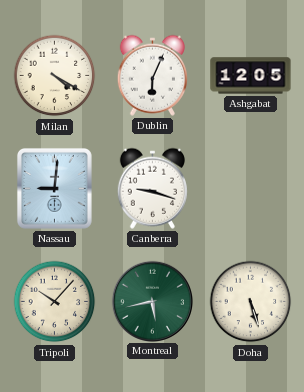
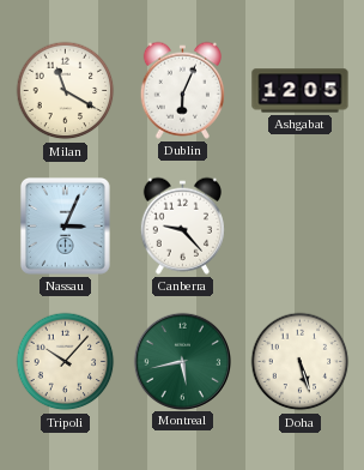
Milan: 4:20 -> 11:20 (66, 91)
Nassau: 9:01 -> 3:04 (65, 225)
Canberra: 9:18 -> 9:23 (182, 225)
